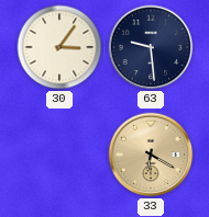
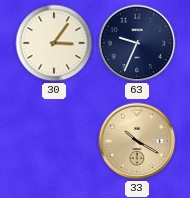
63: 9:29 -> 9:34 (137, 43)
33: 6:20 -> 10:20 (137, 141)
